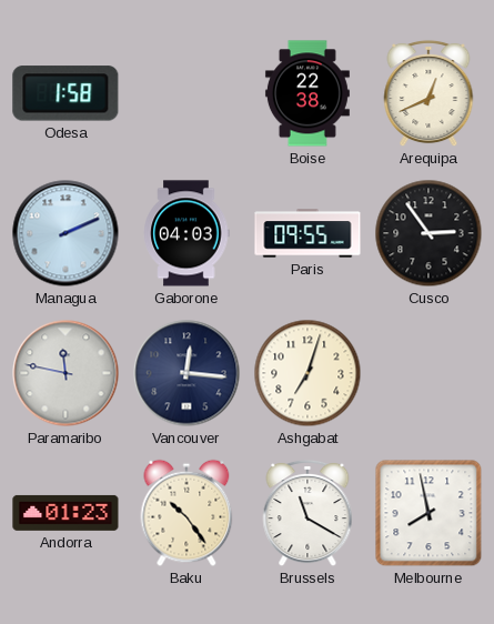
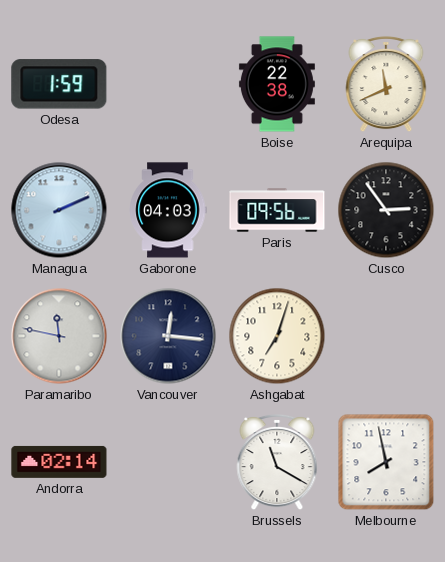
Odesa: 1:58 -> 1:59 (59, 84)
Arequipa: 12:41 -> 11:41 (386, 84)
Paris: 09:55 -> 09:56 (277, 210)
Andorra: 01:23 -> 02:14 (59, 462)
Baku: 10:24 -> none (186, 513)
